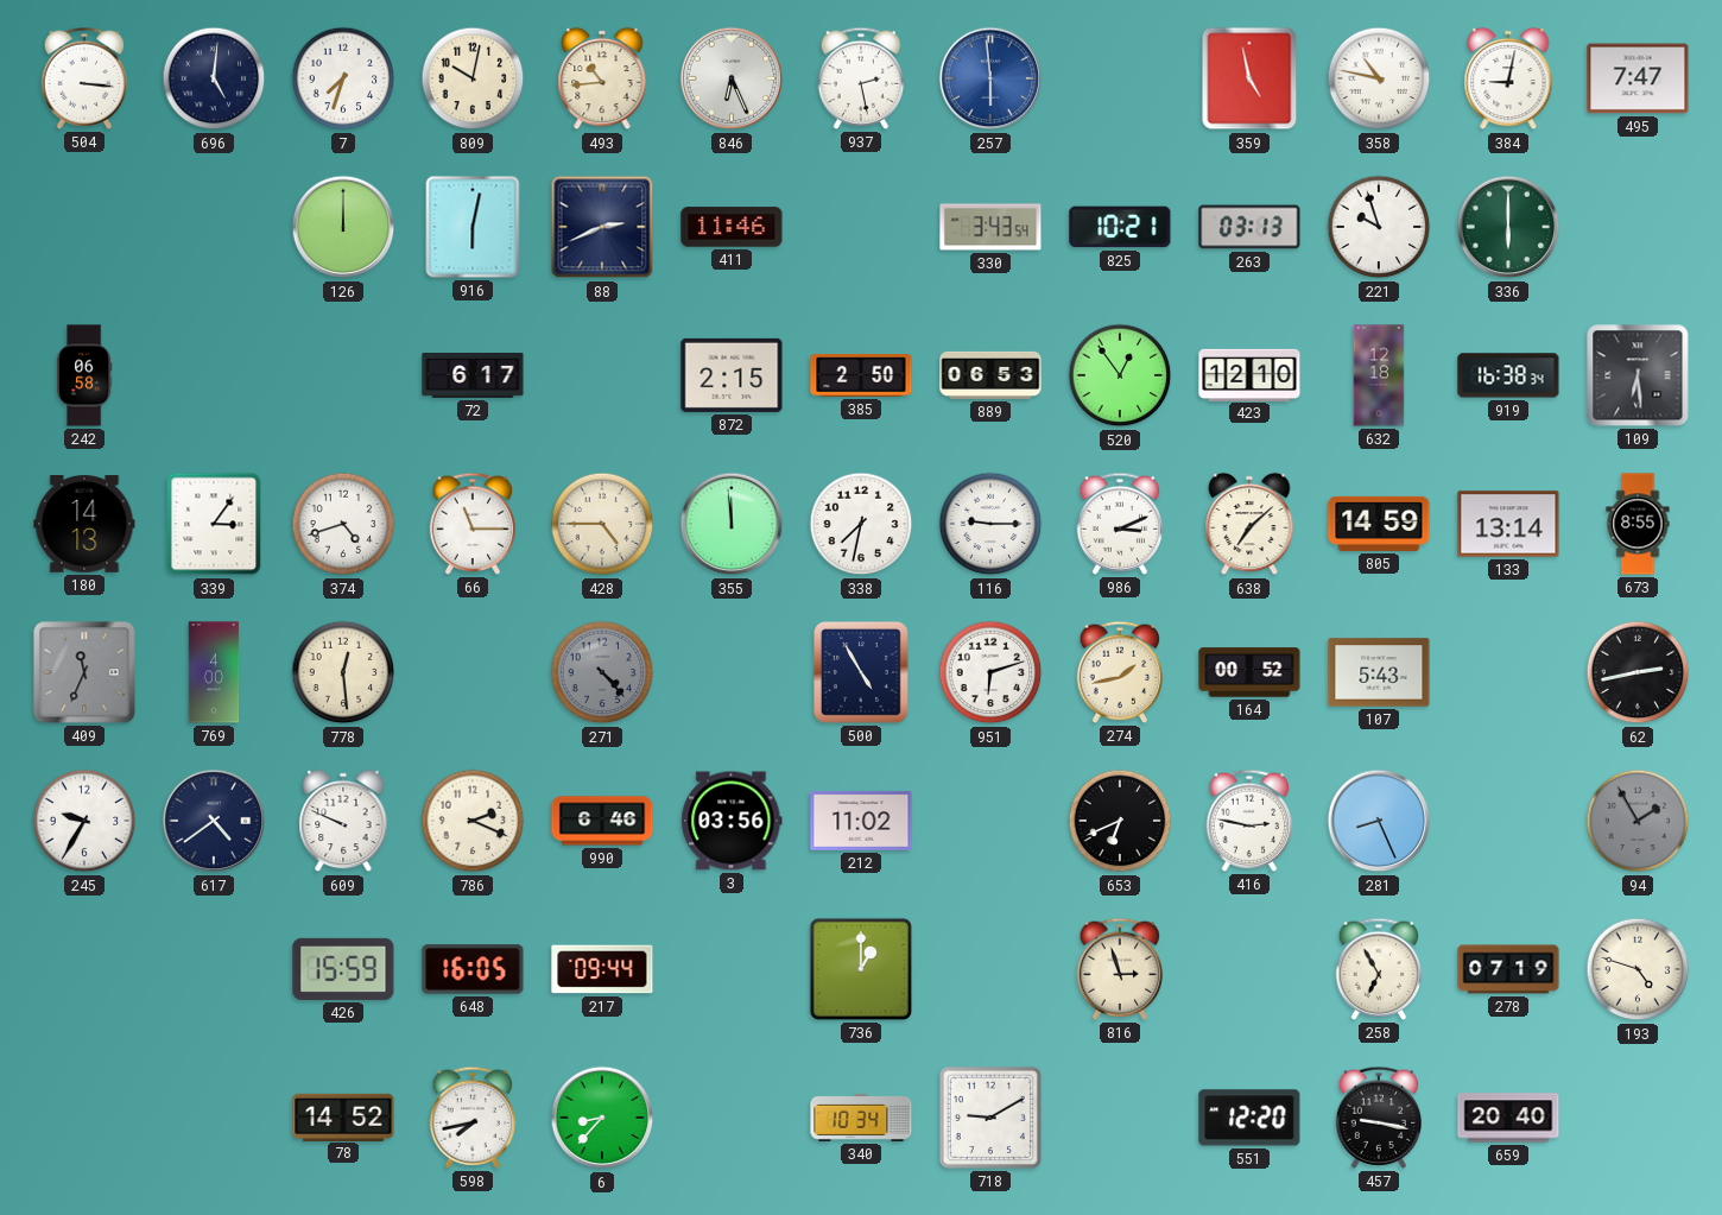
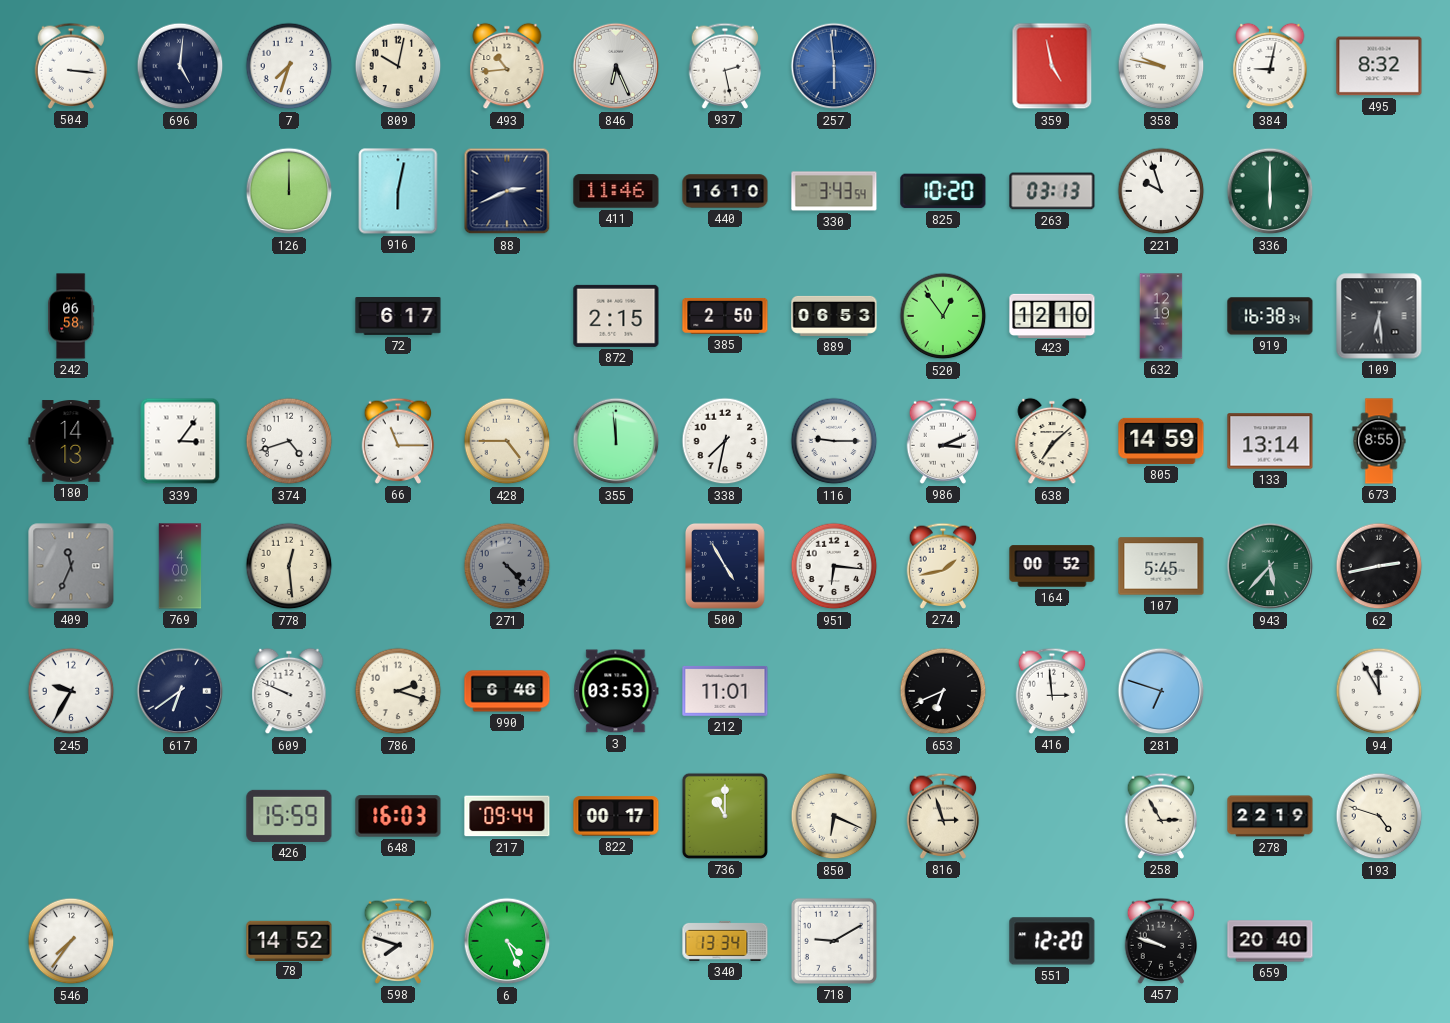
358: 10:47 -> 9:47 (1161, 66)
495: 7:47 -> 8:32 (1379, 66)
440: none -> 16:10 (725, 191)
825: 10:21 -> 10:20 (943, 191)
632: 12:18 -> 12:19 (1161, 316)
951: 6:12 -> 6:16 (834, 566)
107: 5:43 -> 5:45 (1161, 566)
943: none -> 5:37 (1270, 566)
617: 4:39 -> 6:39 (180, 691)
786: 2:19 -> 2:18 (398, 691)
3: 03:56 -> 03:53 (616, 691)
212: 11:02 -> 11:01 (725, 691)
416: 2:47 -> 2:59 (1052, 691)
281: 8:26 -> 6:48 (1161, 691)
94: 1:55 -> 11:55 (1379, 691)
94 dial: grey -> white (1379, 691)
648: 16:05 -> 16:03 (398, 816)
822: none -> 00:17 (616, 816)
736: 1:00 -> 11:00 (725, 816)
850: none -> 6:19 (834, 816)
258: 6:55 -> 2:55 (1161, 816)
278: 07:19 -> 22:19 (1270, 816)
546: none -> 7:36 (71, 941)
598: 7:43 -> 7:48 (398, 941)
6: 8:37 -> 4:26 (507, 941)
340: 10:34 -> 13:34 (725, 941)
457: 9:17 -> 9:48 (1161, 941)
